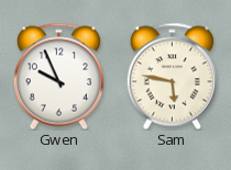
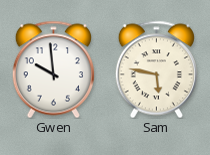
Gwen: 9:56 -> 9:59 (53, 69)
